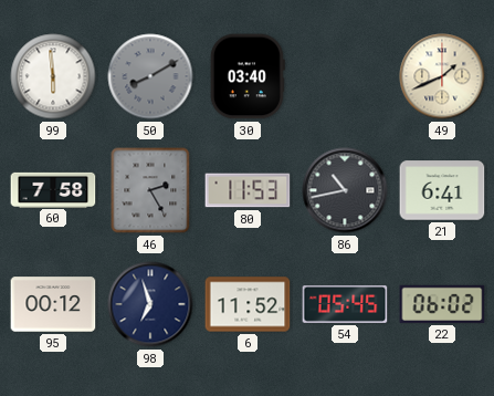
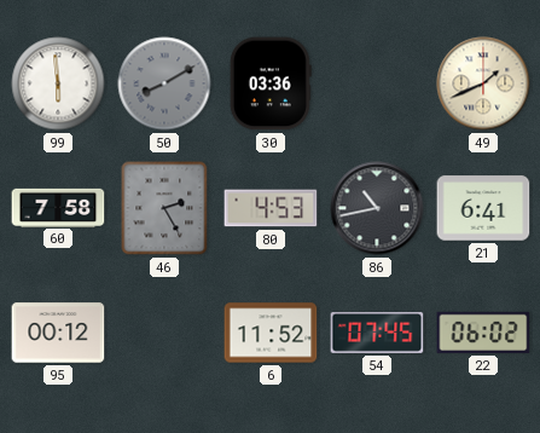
30: 03:40 -> 03:36 (271, 83)
80: 11:53 -> 4:53 (271, 208)
98: 6:57 -> none (150, 304)
54: 05:45 -> 07:45 (377, 333)
